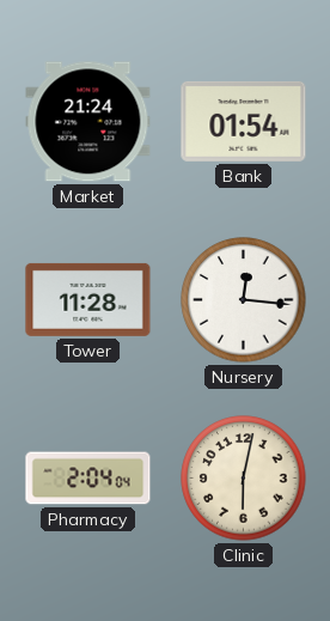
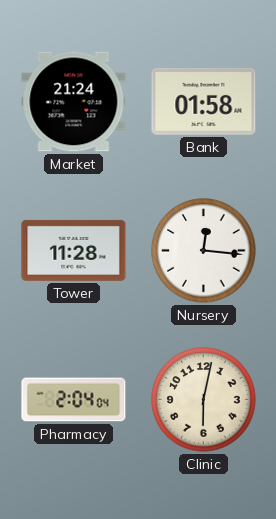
Bank: 01:54 -> 01:58 (204, 101)
